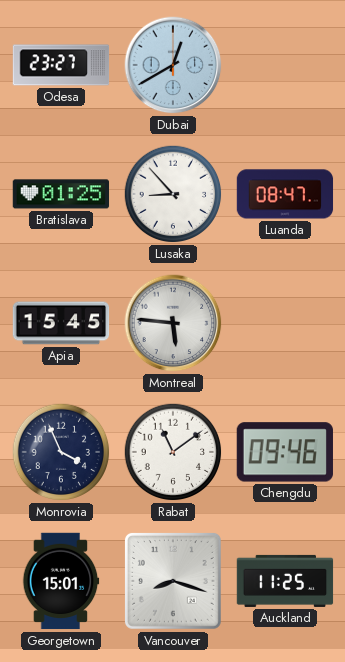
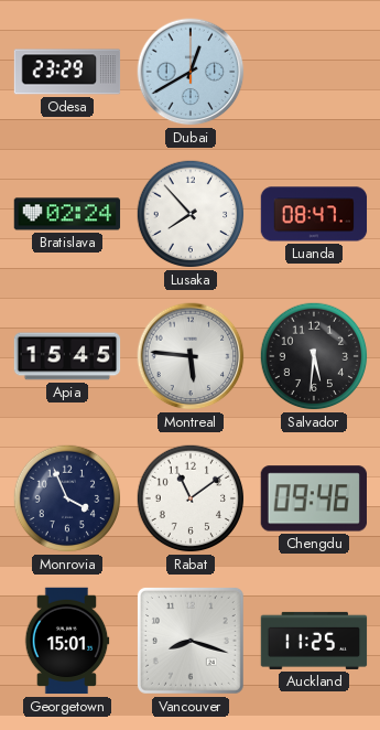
Odesa: 23:27 -> 23:29 (67, 72)
Bratislava: 01:25 -> 02:24 (67, 214)
Lusaka: 8:53 -> 7:53 (191, 214)
Salvador: none -> 5:31 (314, 356)
